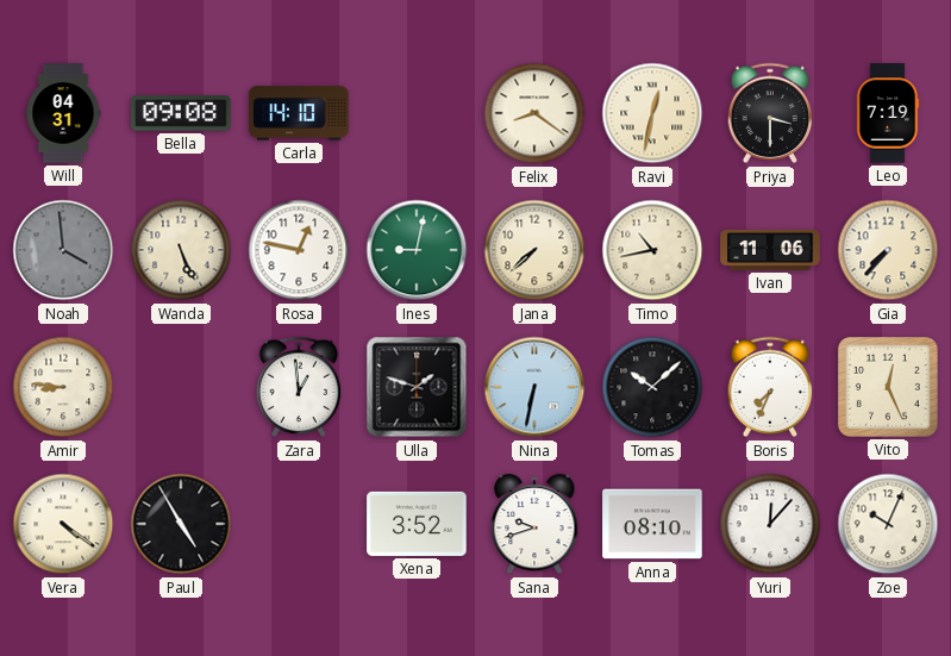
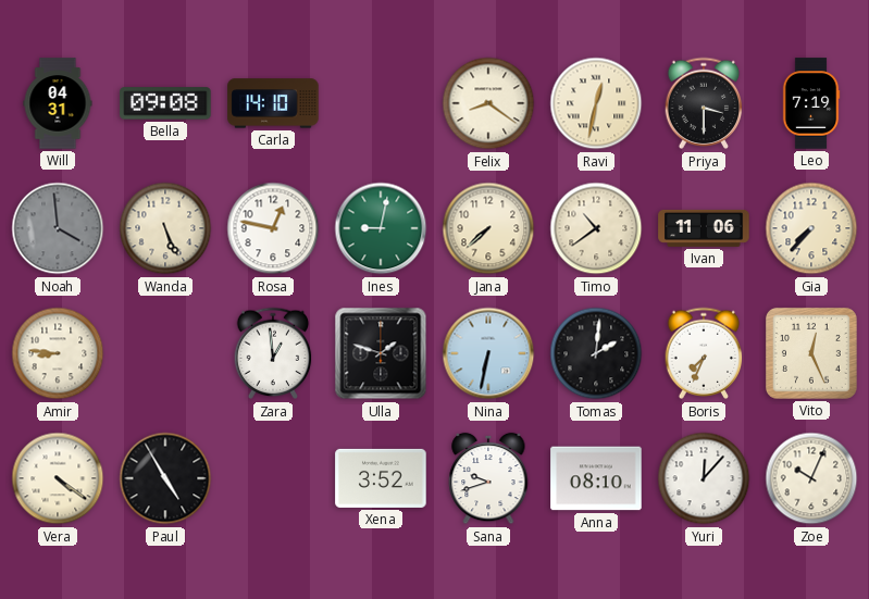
Timo: 10:43 -> 10:39 (596, 228)
Tomas: 10:08 -> 2:01 (596, 353)
